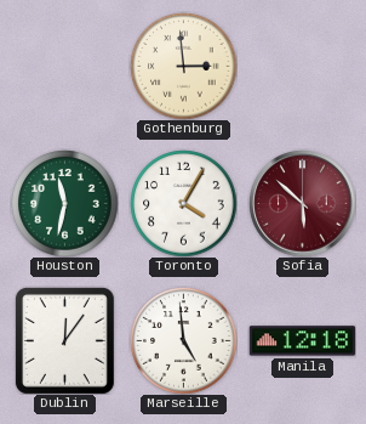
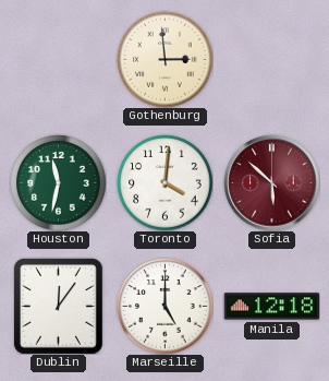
Toronto: 4:05 -> 4:01 (164, 182)
Marseille: 4:59 -> 5:00 (164, 306)
